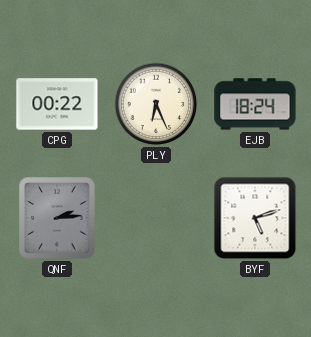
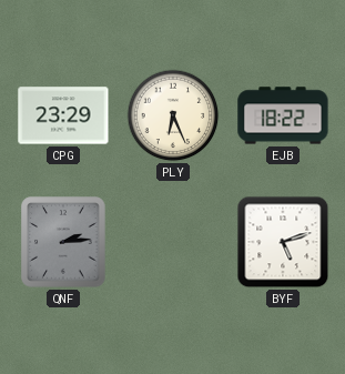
CPG: 00:22 -> 23:29 (63, 115)
EJB: 18:24 -> 18:22 (283, 115)
